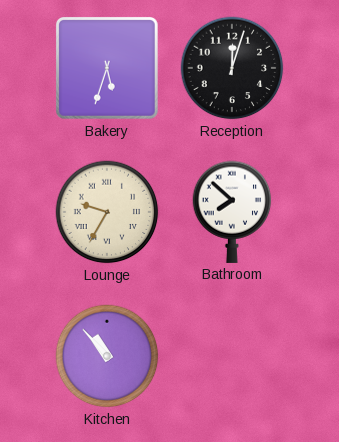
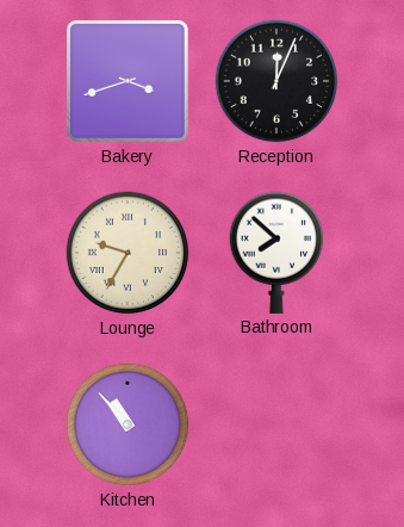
Bakery: 5:33 -> 3:42 (128, 81)
Reception: 12:03 -> 12:04 (276, 81)
